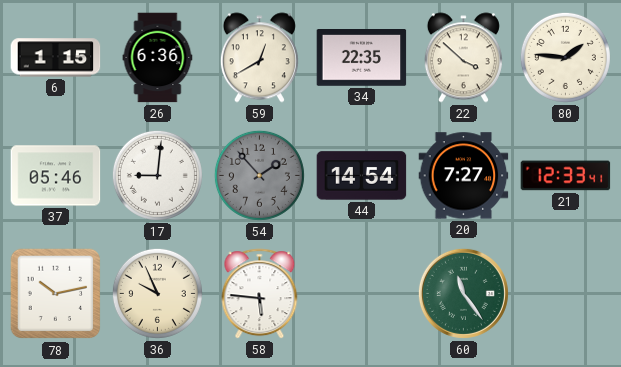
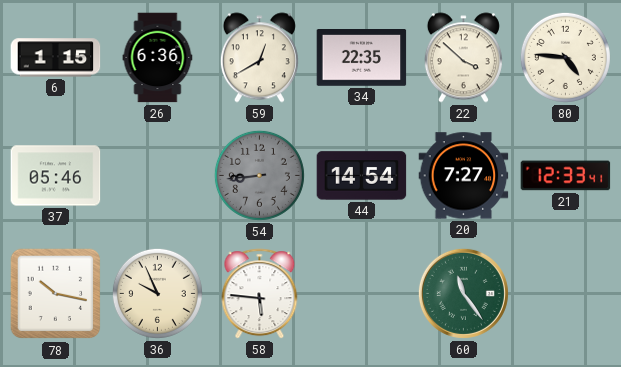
80: 1:46 -> 4:46 (565, 57)
17: 9:01 -> none (157, 175)
54: 1:53 -> 8:44 (259, 175)
78: 10:13 -> 10:17 (56, 294)
